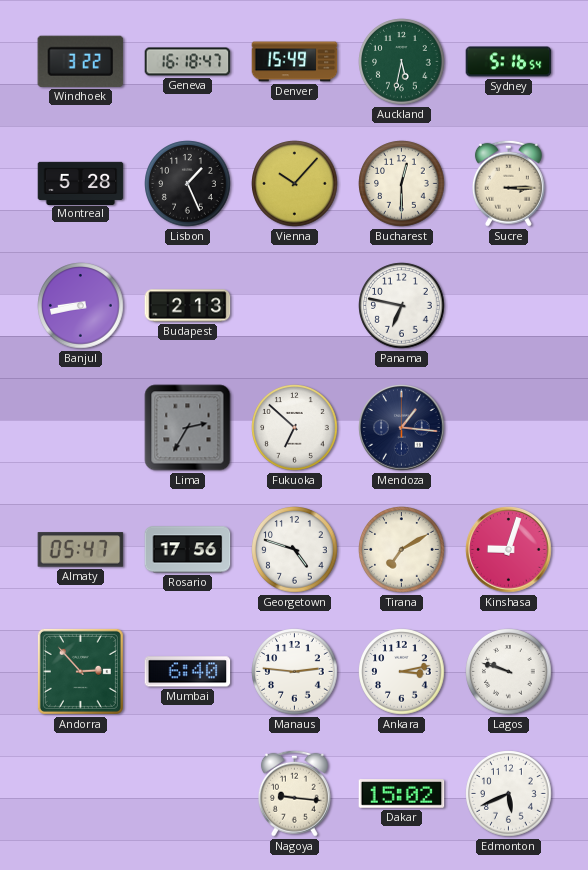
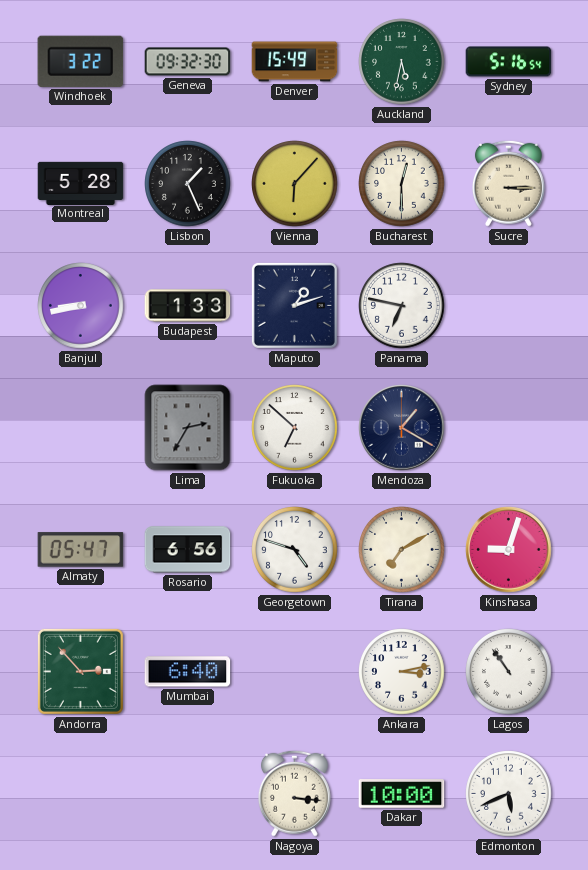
Geneva: 16:18 -> 09:32 (188, 62)
Vienna: 10:07 -> 6:07 (295, 184)
Budapest: 2:13 -> 1:33 (188, 306)
Maputo: none -> 1:12 (294, 305)
Mendoza: 1:16 -> 1:20 (402, 428)
Rosario: 17:56 -> 6:56 (188, 550)
Manaus: 2:46 -> none (295, 672)
Lagos: 9:48 -> 10:54 (509, 672)
Nagoya: 9:16 -> 3:16 (294, 793)
Dakar: 15:02 -> 10:00 (402, 794)
